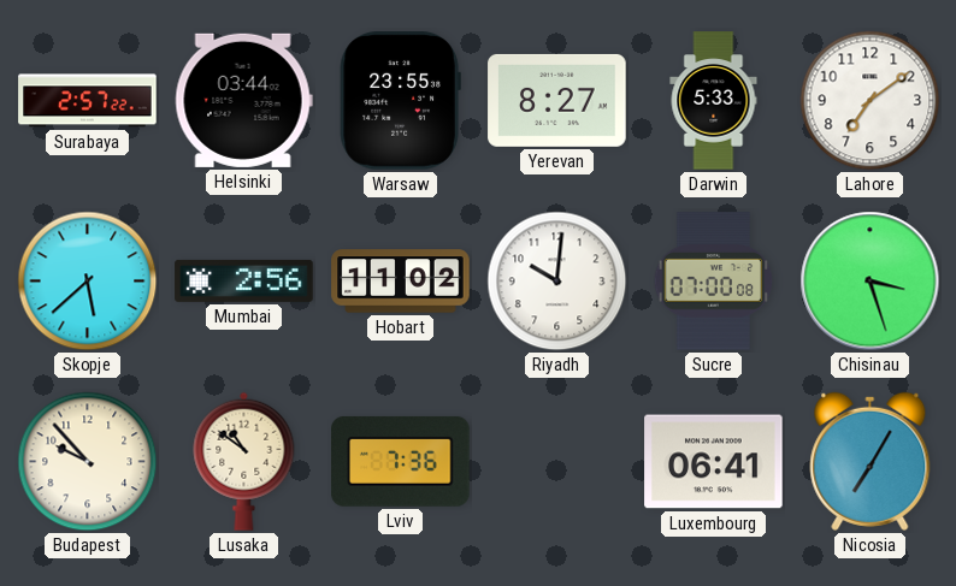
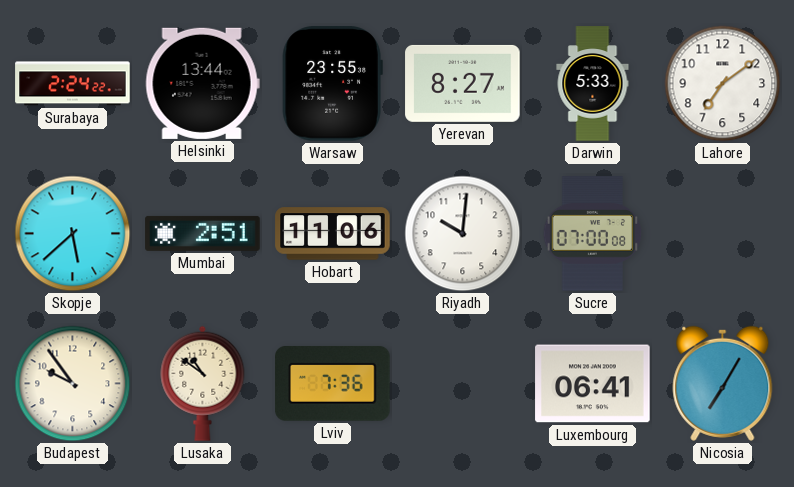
Surabaya: 2:57 -> 2:24 (73, 84)
Helsinki: 03:44 -> 13:44 (202, 83)
Mumbai: 2:56 -> 2:51 (203, 233)
Hobart: 11:02 -> 11:06 (333, 234)
Chisinau: 3:27 -> none (871, 282)
Budapest: 9:53 -> 9:54 (73, 384)
